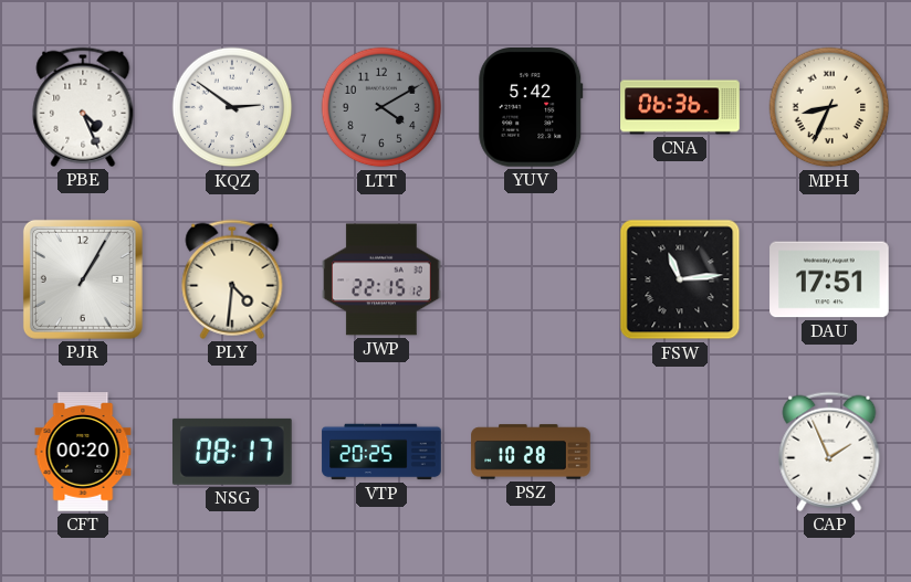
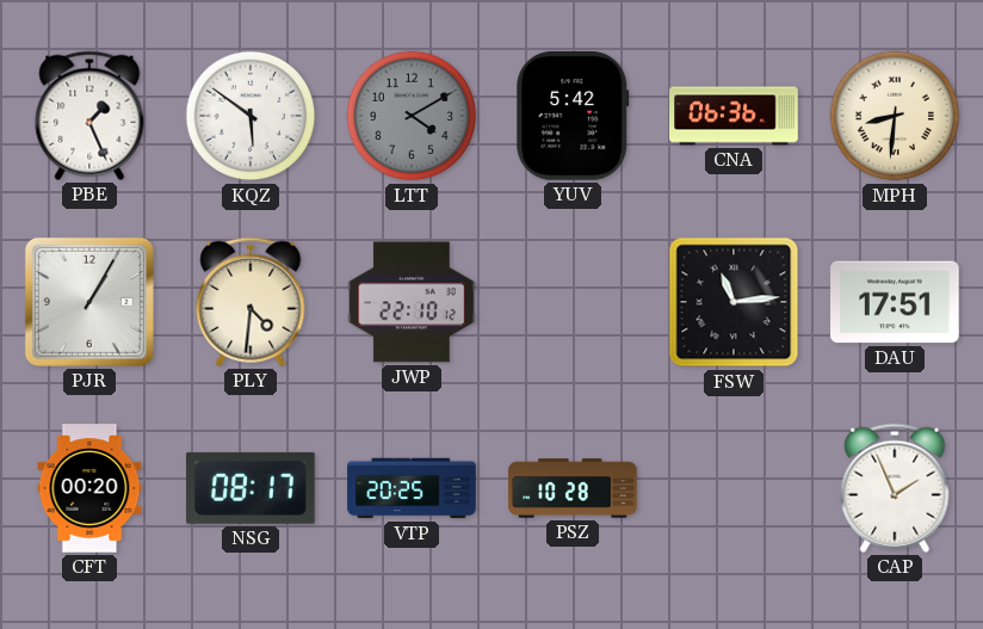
PBE: 4:26 -> 1:26 (89, 116)
KQZ: 2:51 -> 5:51 (251, 116)
MPH: 8:34 -> 8:31 (895, 116)
JWP: 22:15 -> 22:10 (412, 302)
